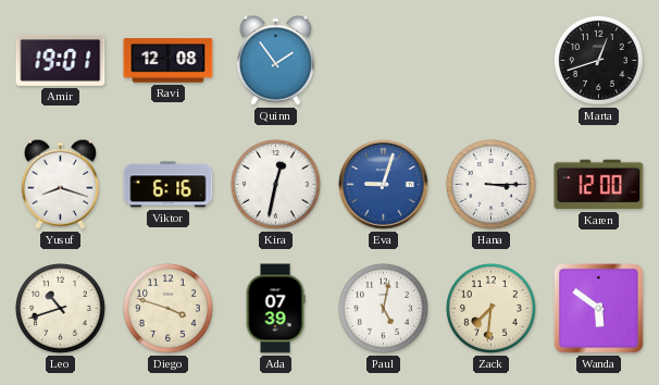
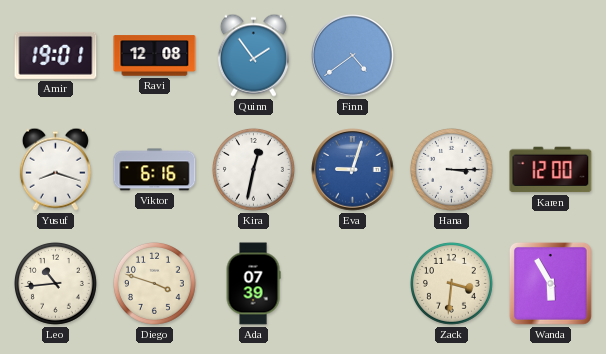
Finn: none -> 4:39 (353, 56)
Marta: 12:42 -> none (598, 60)
Leo: 10:42 -> 10:44 (55, 283)
Paul: 5:02 -> none (383, 308)
Zack: 7:31 -> 3:31 (451, 283)
Wanda: 5:51 -> 5:55 (550, 283)
